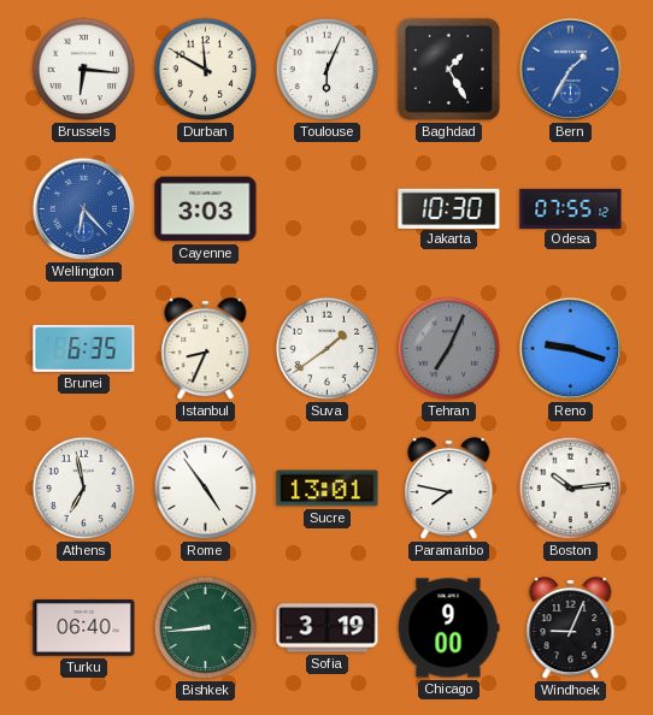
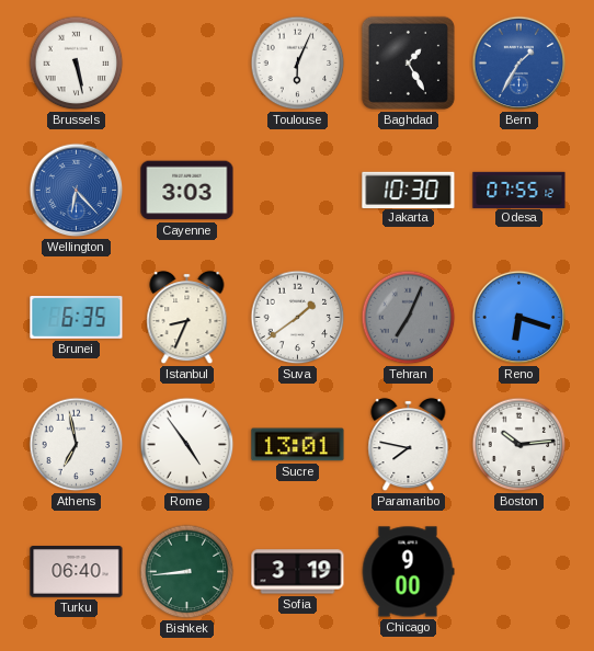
Brussels: 6:16 -> 5:28 (77, 64)
Durban: 11:50 -> none (206, 70)
Reno: 9:18 -> 6:18 (519, 318)
Windhoek: 9:04 -> none (571, 628)
